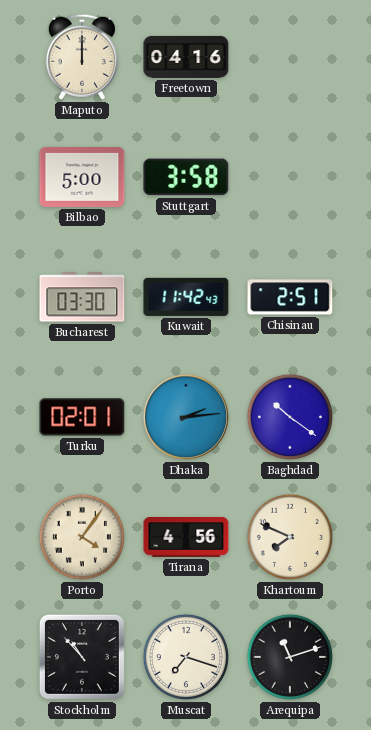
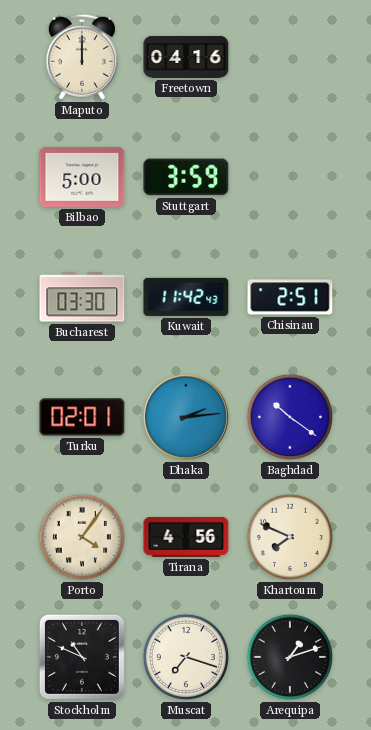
Stuttgart: 3:58 -> 3:59 (186, 177)
Stockholm: 10:53 -> 10:49 (82, 657)
Arequipa: 11:12 -> 1:12 (290, 657)
